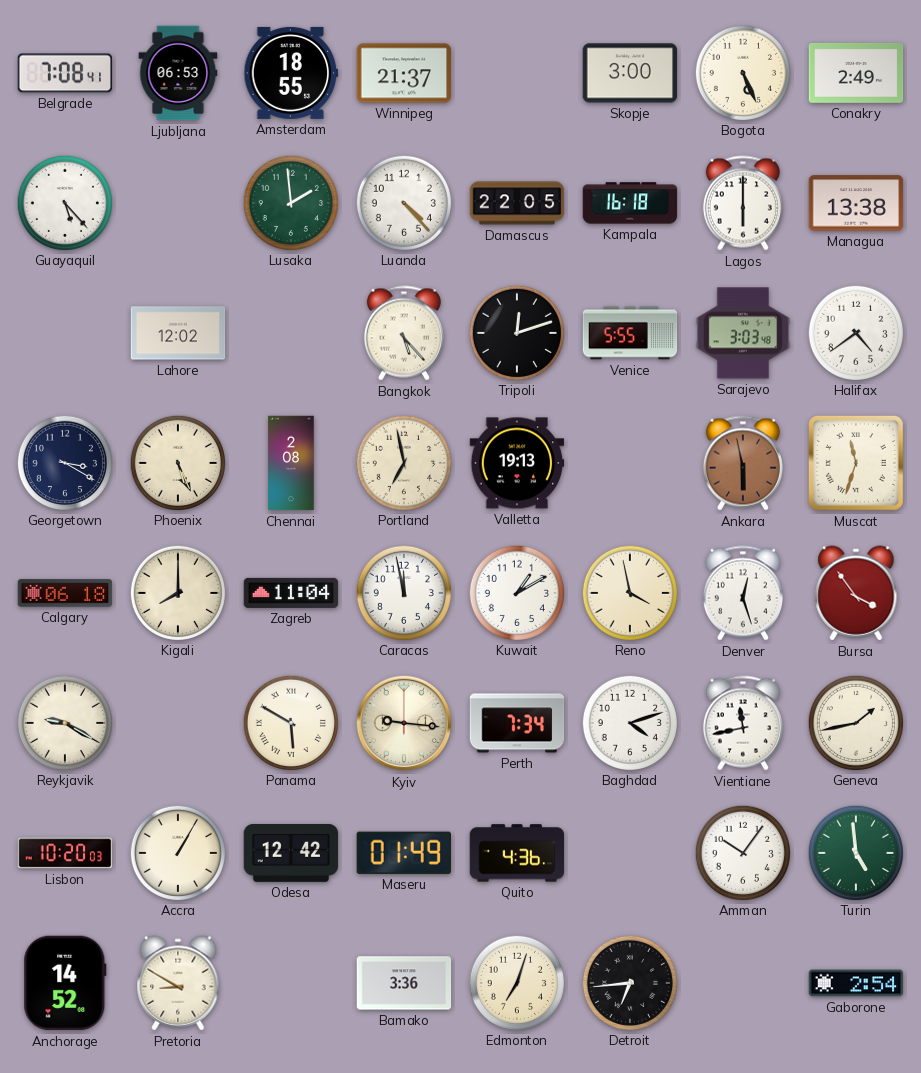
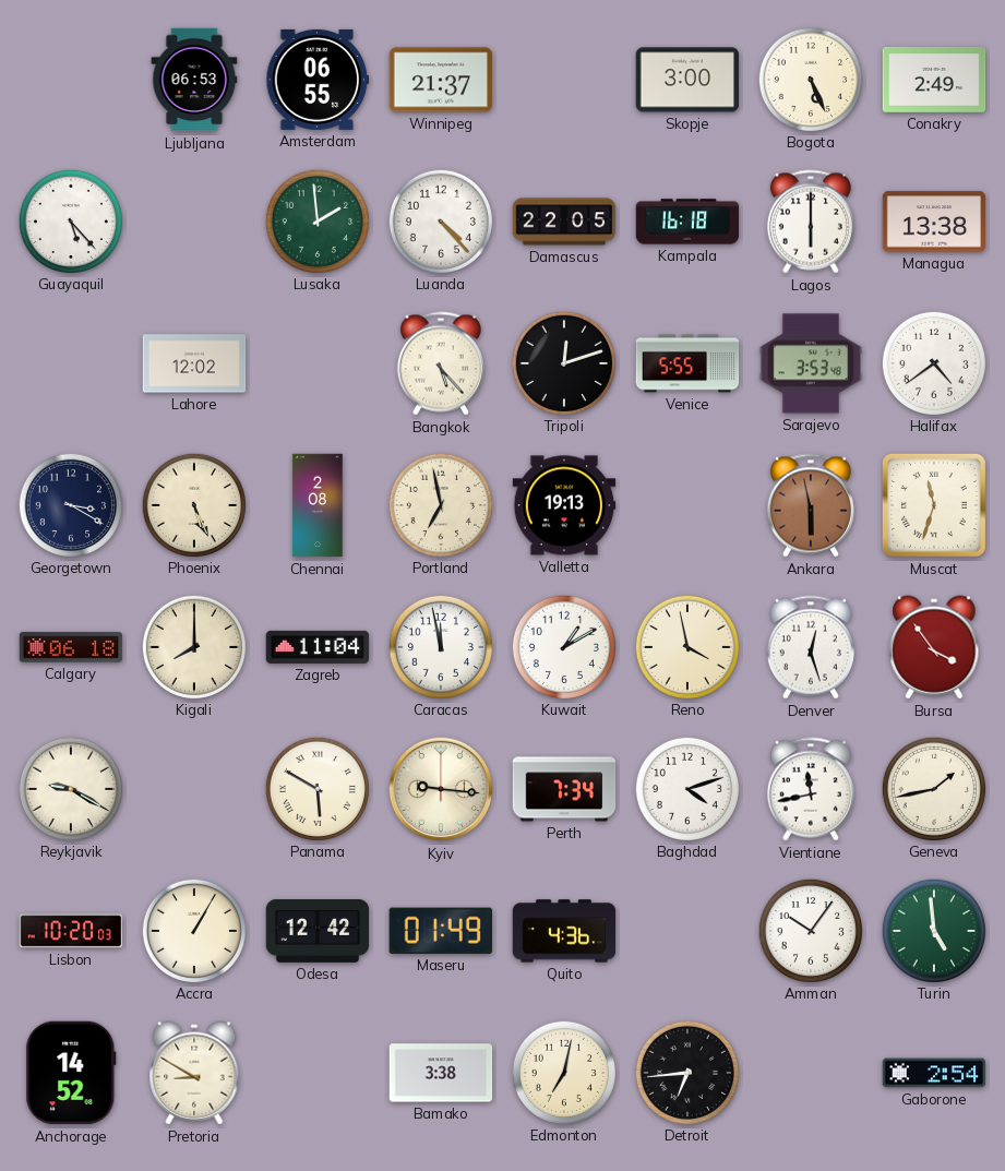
Belgrade: 7:08 -> none (65, 73)
Amsterdam: 18:55 -> 06:55 (318, 80)
Sarajevo: 3:03 -> 3:53 (811, 363)
Bamako: 3:36 -> 3:38 (441, 1073)
Edmonton: 7:03 -> 7:02 (563, 1072)
